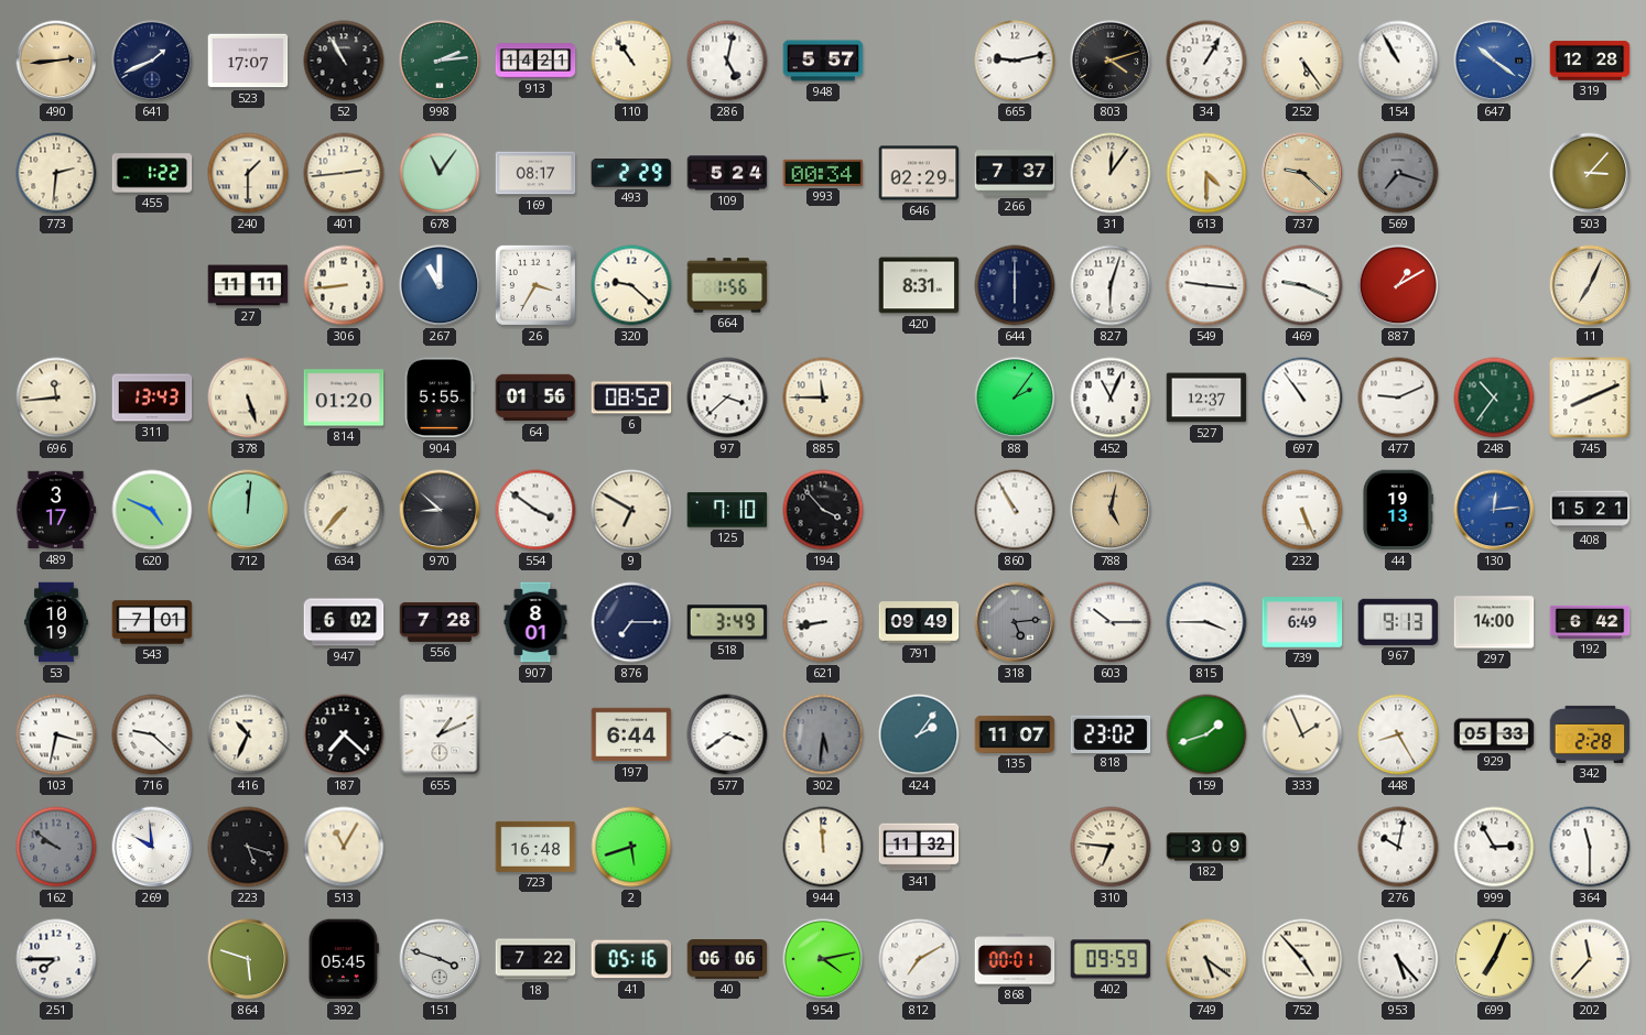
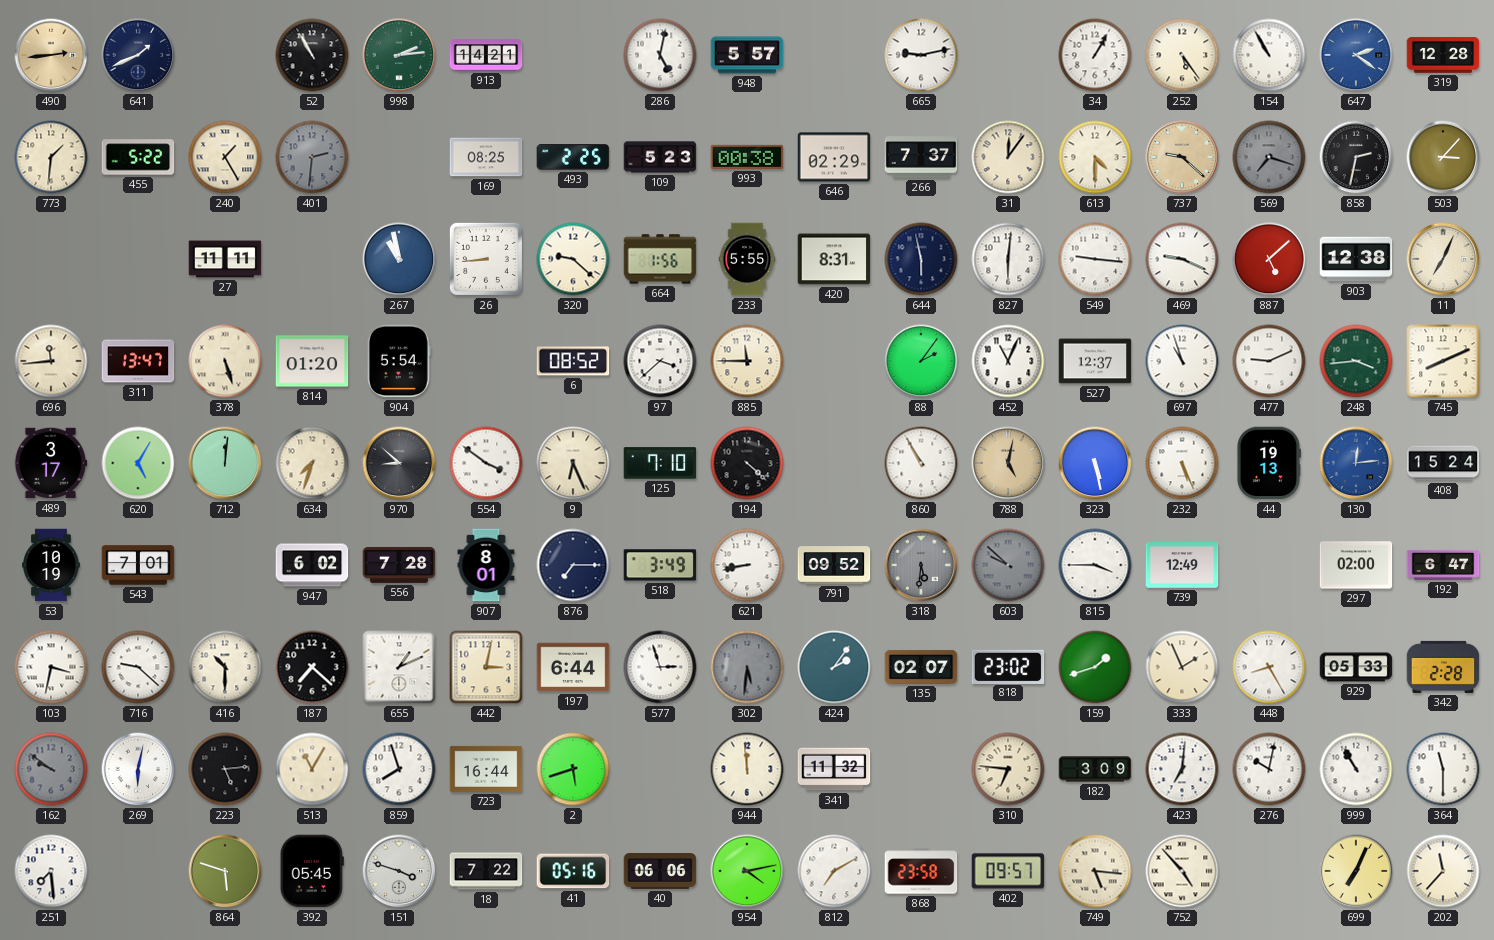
523: 17:07 -> none (248, 61)
110: 10:54 -> none (631, 61)
803: 4:12 -> none (1111, 61)
647: 10:21 -> 2:21 (1356, 55)
773: 2:31 -> 1:31 (51, 157)
455: 1:22 -> 5:22 (138, 157)
240: 1:30 -> 1:25 (225, 157)
401: 2:44 -> 2:31 (312, 157)
401 dial: cream -> grey (312, 157)
678: 11:06 -> none (440, 173)
169: 08:17 -> 08:25 (486, 157)
493: 2:29 -> 2:25 (573, 157)
109: 5:24 -> 5:23 (660, 157)
993: 00:34 -> 00:38 (747, 157)
858: none -> 2:32 (1356, 157)
306: 8:44 -> none (344, 285)
267: 11:00 -> 10:58 (399, 259)
26: 3:35 -> 8:44 (486, 259)
233: none -> 5:55 (747, 259)
644: 6:00 -> 5:58 (921, 259)
827: 6:03 -> 6:01 (1008, 259)
887: 1:10 -> 5:08 (1269, 259)
903: none -> 12:38 (1356, 259)
311: 13:43 -> 13:47 (138, 361)
904: 5:55 -> 5:54 (399, 361)
64: 01:56 -> none (535, 397)
697: 10:54 -> 10:57 (1182, 361)
248: 10:36 -> 3:44 (1356, 361)
620: 4:49 -> 5:05 (138, 463)
634: 7:37 -> 7:33 (312, 463)
9: 6:50 -> 6:26 (573, 463)
194: 3:53 -> 4:22 (747, 463)
323: none -> 5:28 (1095, 463)
408: 15:21 -> 15:24 (1443, 463)
791: 09:49 -> 09:52 (834, 565)
318: 5:14 -> 5:31 (921, 565)
603: 10:15 -> 9:52 (1008, 565)
603 dial: white -> grey (1008, 565)
739: 6:49 -> 12:49 (1182, 565)
967: 9:13 -> none (1398, 622)
297: 14:00 -> 02:00 (1356, 565)
192: 6:42 -> 6:47 (1443, 565)
416: 10:34 -> 10:30 (225, 667)
442: none -> 3:02 (486, 667)
577: 3:39 -> 2:57 (660, 667)
135: 11:07 -> 02:07 (921, 667)
269: 9:59 -> 6:02 (138, 769)
223: 5:18 -> 5:14 (225, 769)
859: none -> 7:57 (399, 769)
723: 16:48 -> 16:44 (486, 769)
423: none -> 7:01 (1182, 769)
999: 2:55 -> 10:55 (1356, 769)
251: 7:45 -> 7:29 (51, 871)
868: 00:01 -> 23:58 (921, 871)
402: 09:59 -> 09:57 (1008, 871)
749: 5:21 -> 5:16 (1095, 871)
953: 5:23 -> none (1398, 959)
